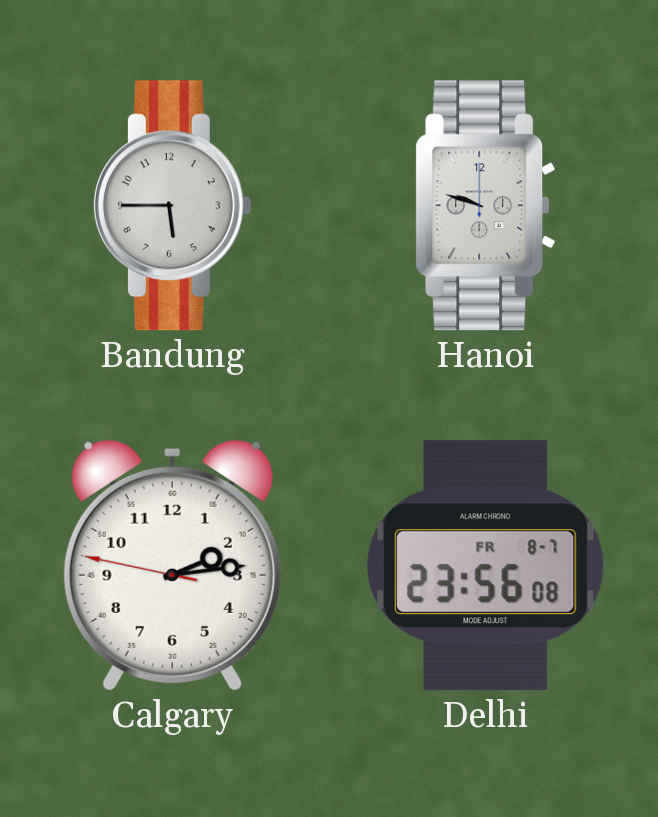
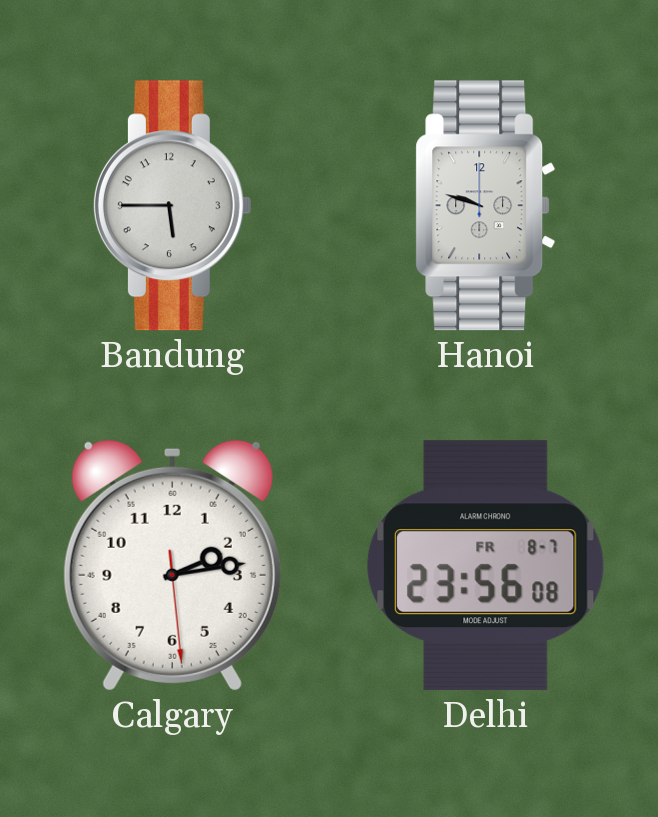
Calgary: 2:13:47 -> 2:13:29 (172, 565)
